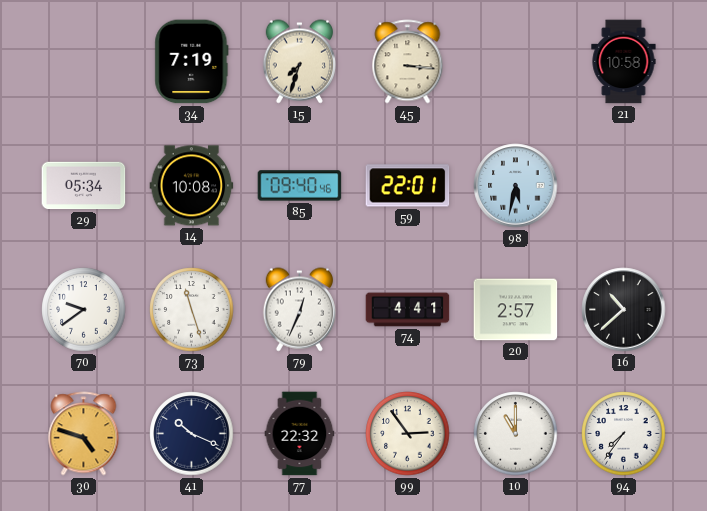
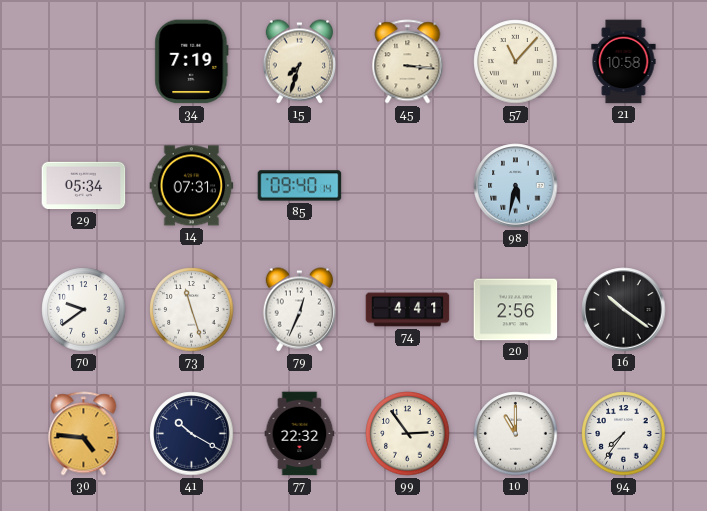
57: none -> 11:07 (516, 62)
14: 10:08 -> 07:31 (192, 186)
85: 09:40:46 -> 09:40:14 (300, 186)
59: 22:01 -> none (408, 186)
20: 2:57 -> 2:56 (516, 310)
16: 10:38 -> 10:21 (624, 310)
30: 4:48 -> 4:46 (84, 434)
41: 10:19 -> 10:20 (192, 434)
